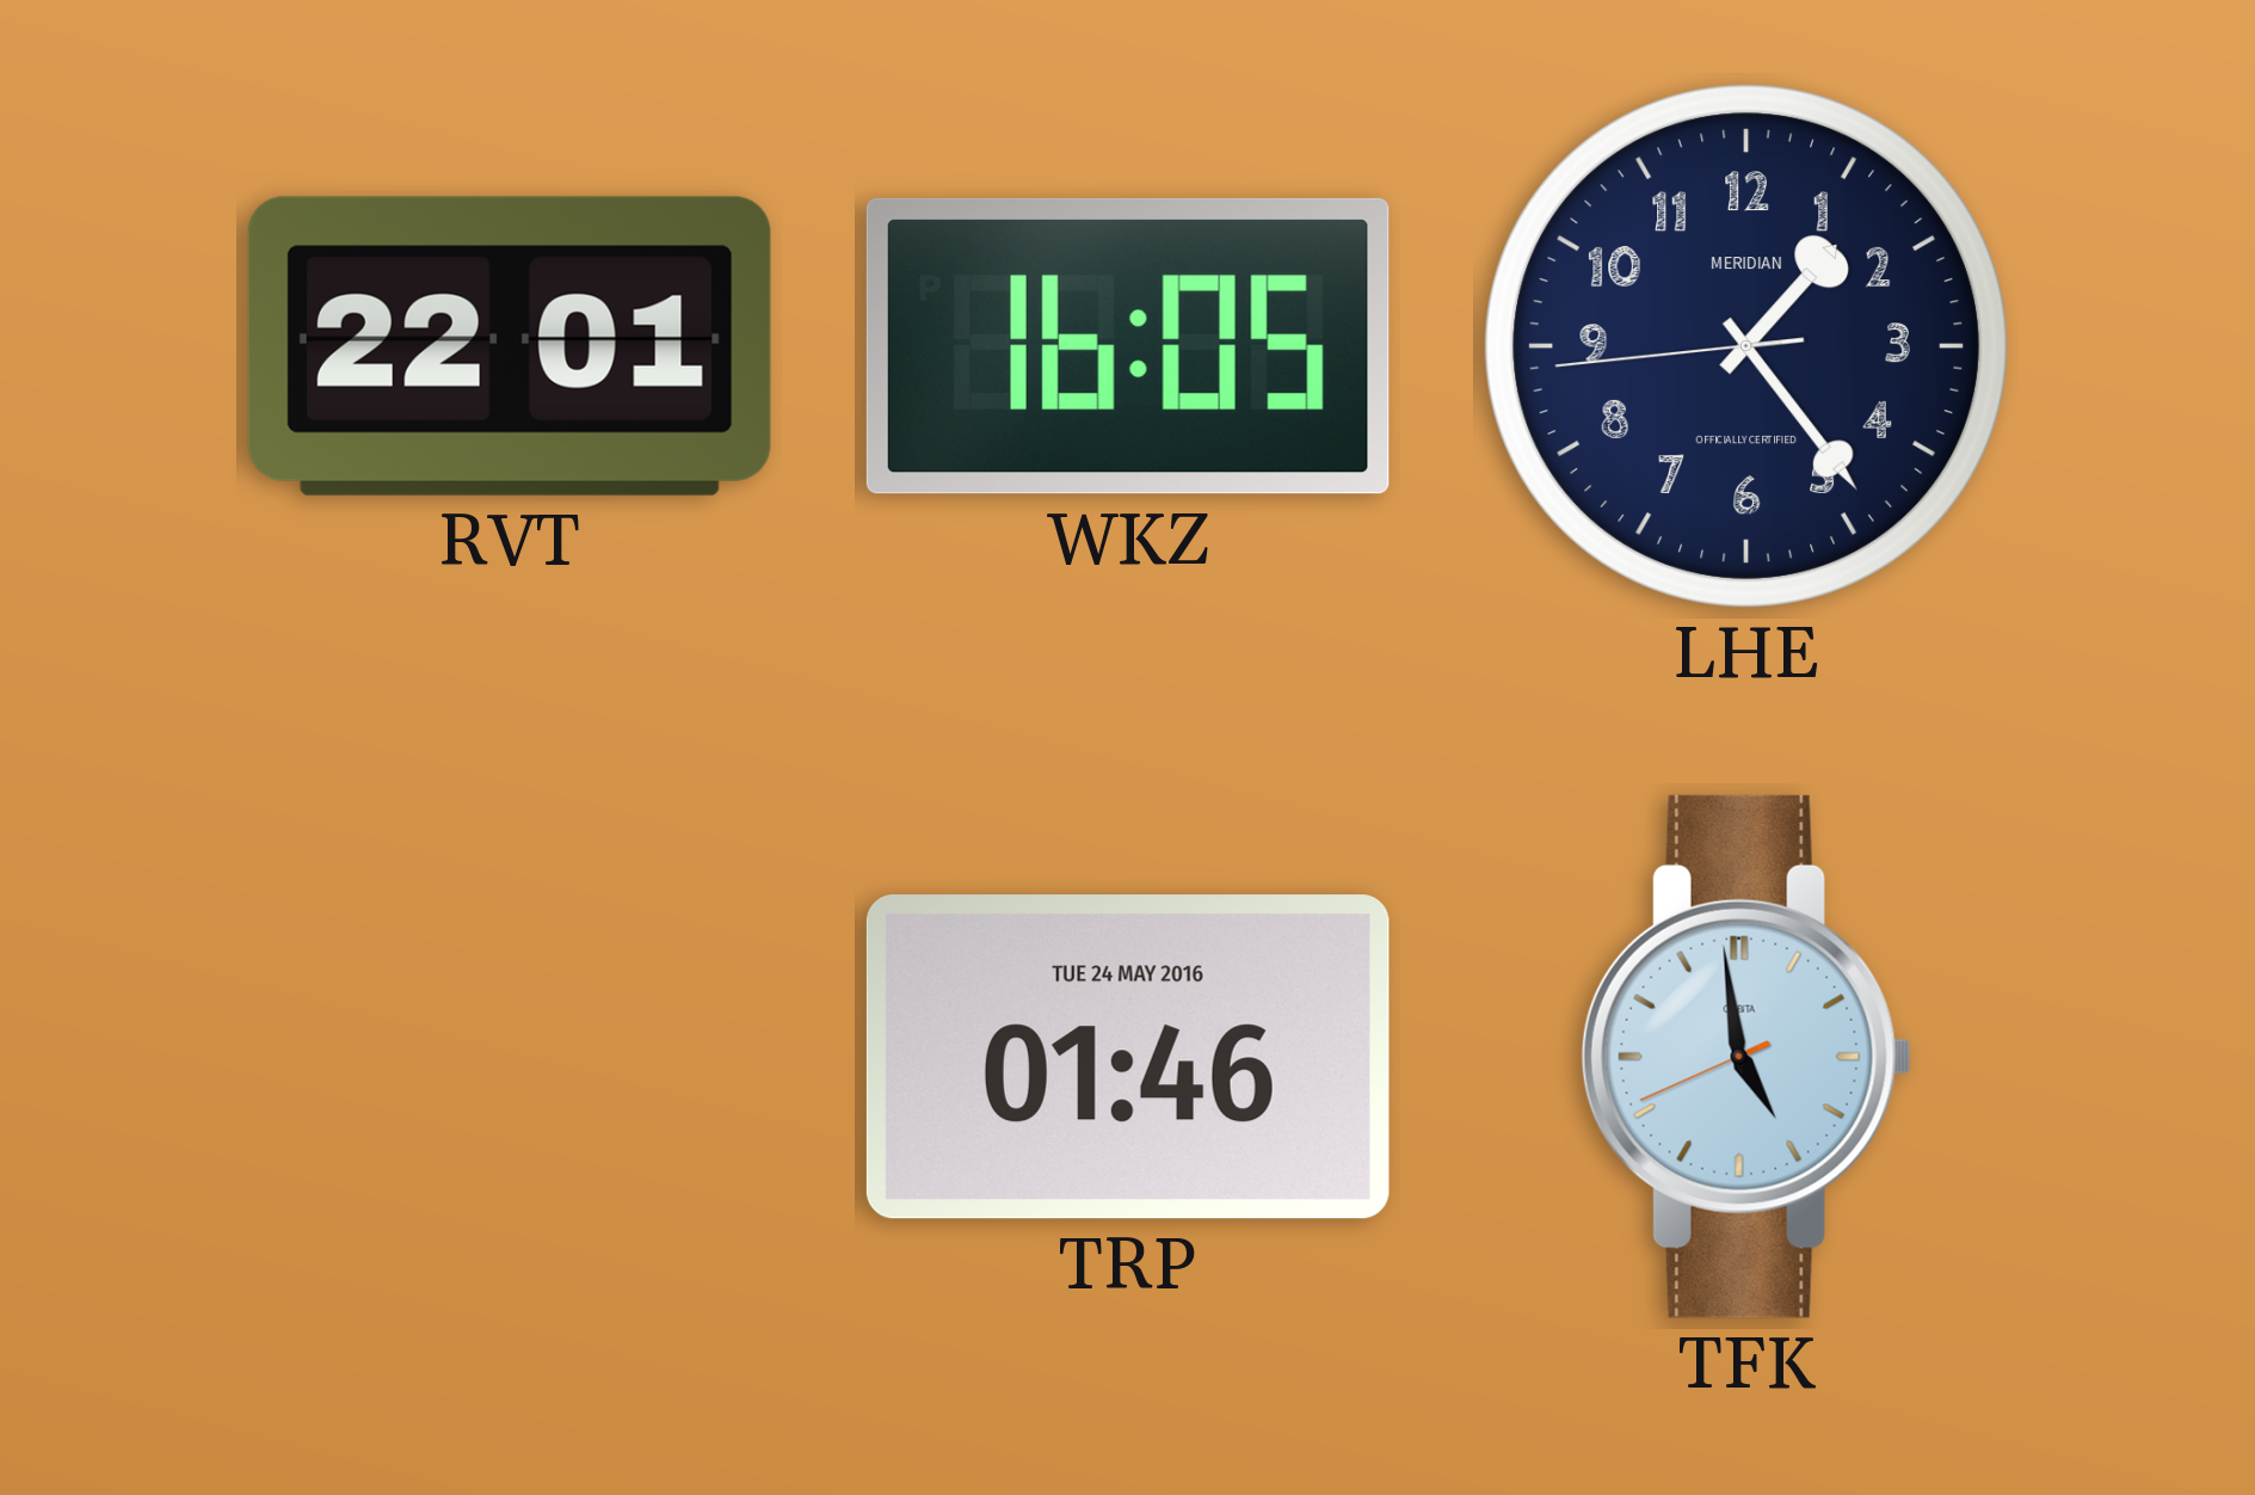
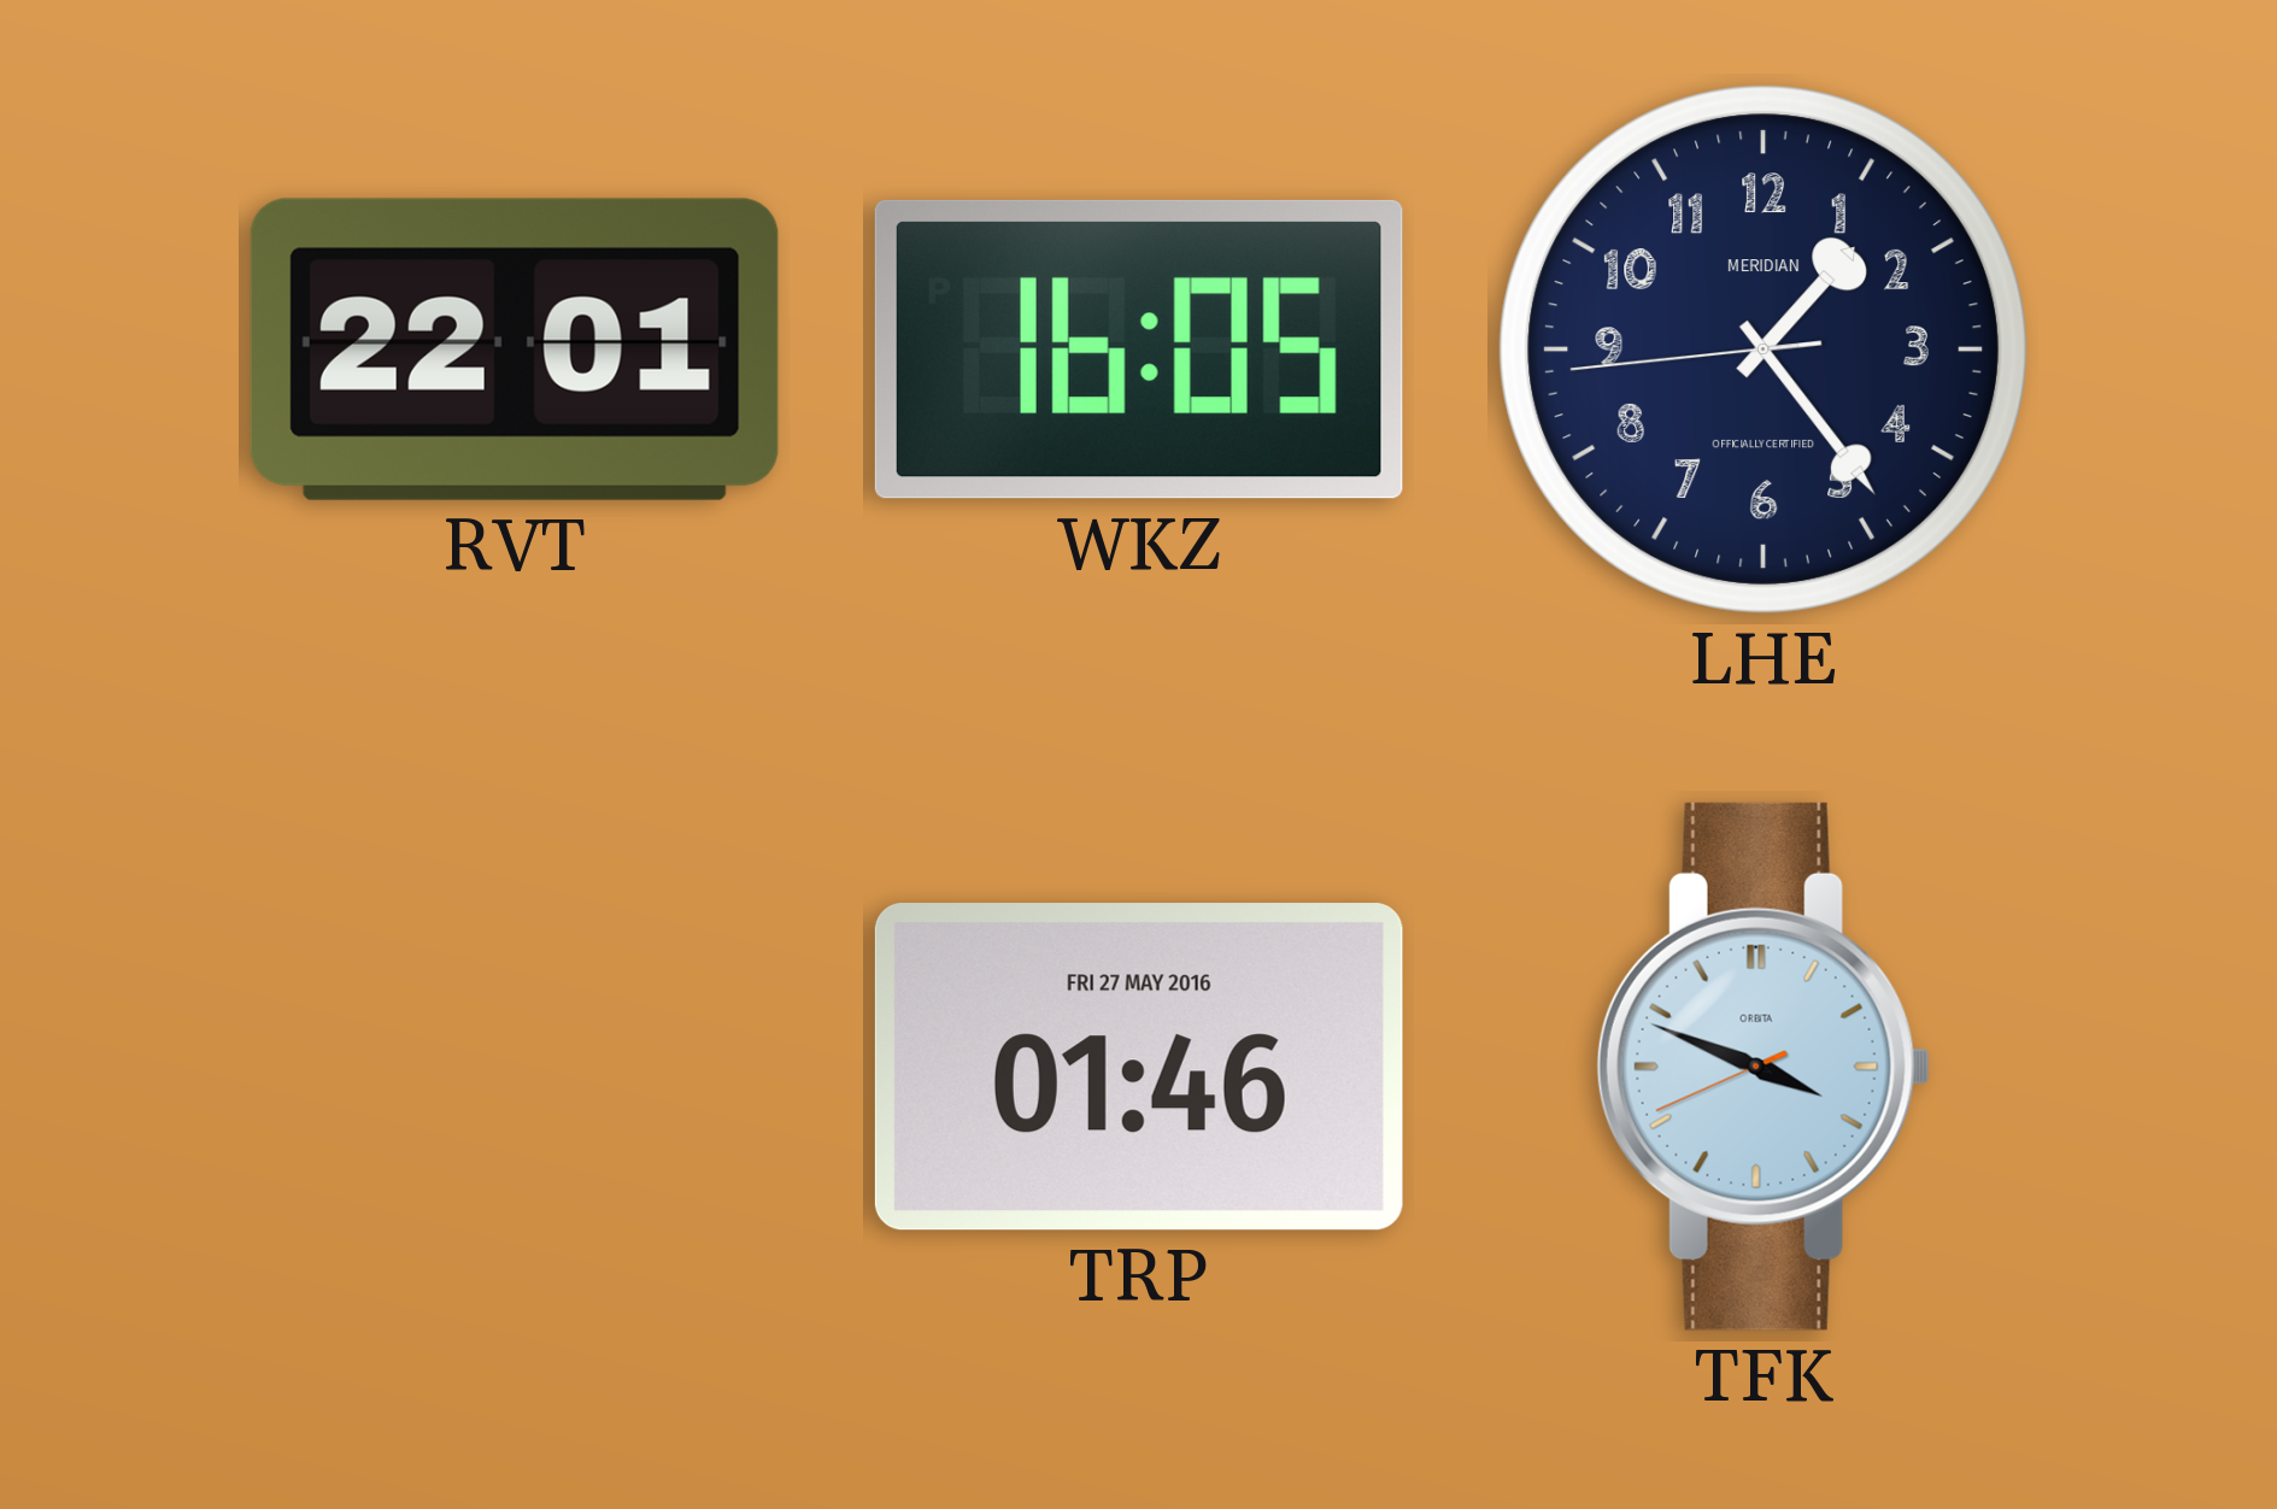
TRP date: TUE 24 MAY 2016 -> FRI 27 MAY 2016 (1139, 1067)
TFK: 4:58 -> 3:48 (1763, 1067)
